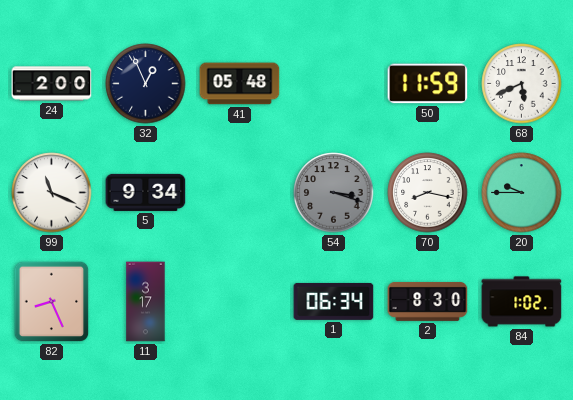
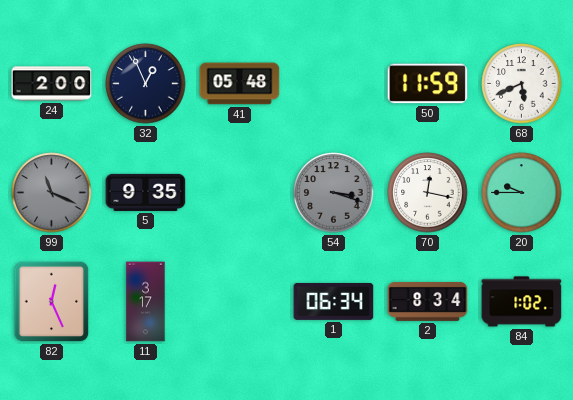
99 dial: white -> grey (52, 193)
5: 9:34 -> 9:35 (146, 192)
70: 8:17 -> 12:17 (428, 193)
82: 8:26 -> 12:26 (52, 302)
2: 8:30 -> 8:34 (428, 301)
